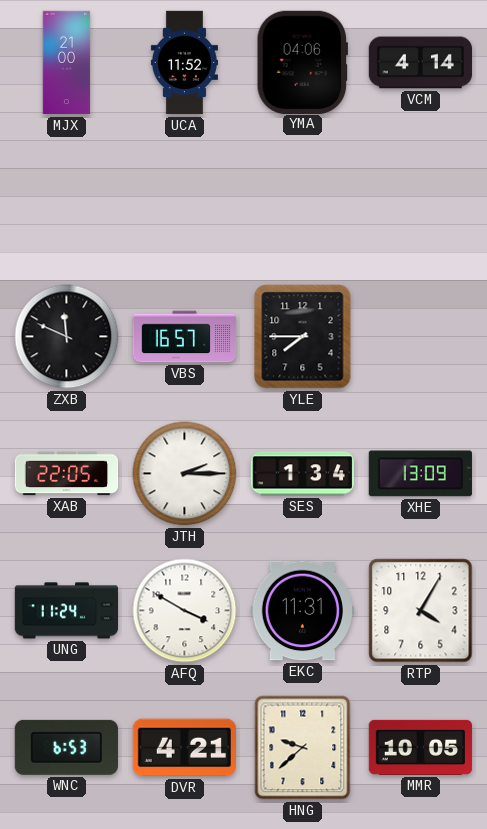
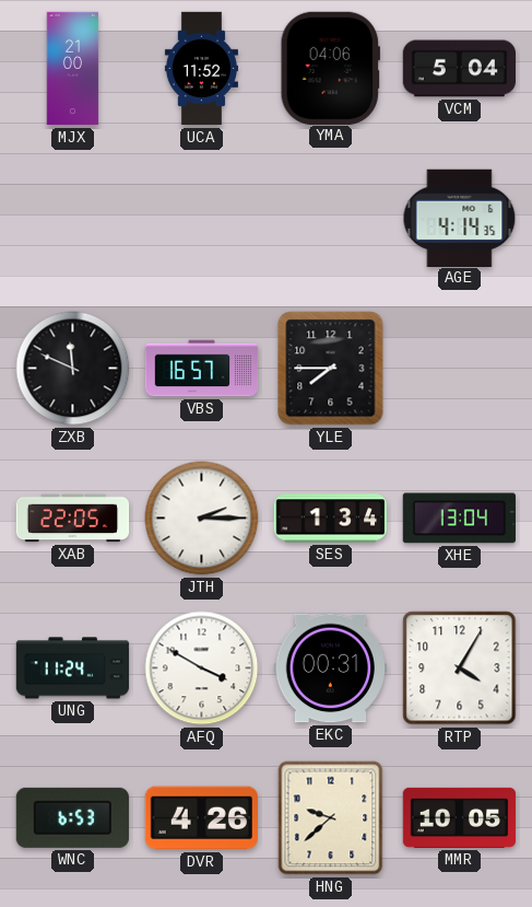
VCM: 4:14 -> 5:04 (460, 69)
AGE: none -> 4:14 (460, 218)
XHE: 13:09 -> 13:04 (459, 519)
EKC: 11:31 -> 00:31 (330, 668)
DVR: 4:21 -> 4:26 (201, 818)
